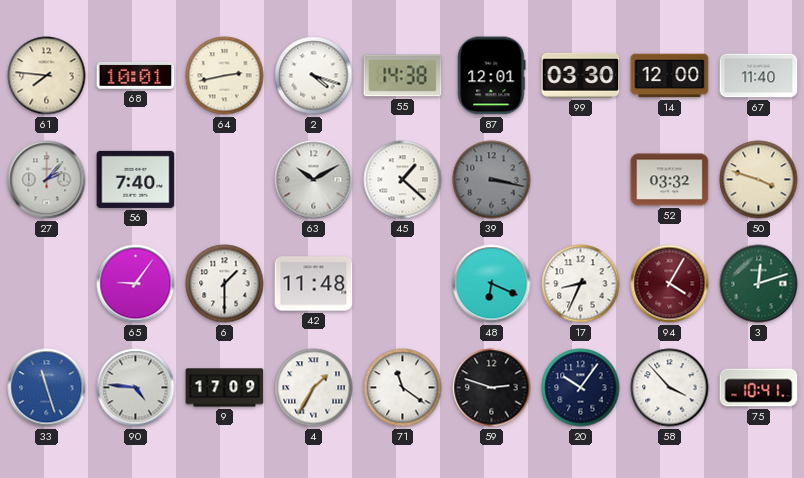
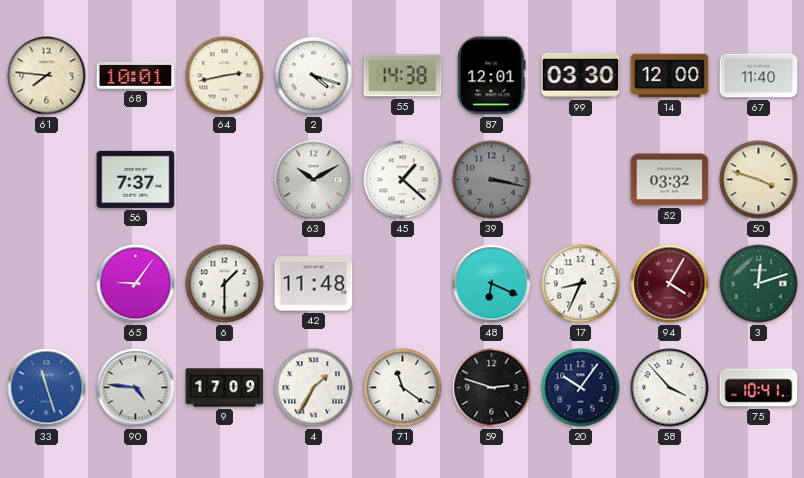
27: 2:07 -> none (47, 180)
56: 7:40 -> 7:37 (136, 179)
